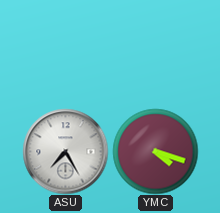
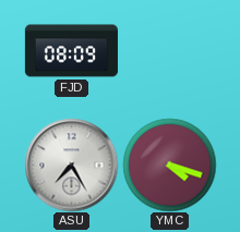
FJD: none -> 08:09 (71, 51)
